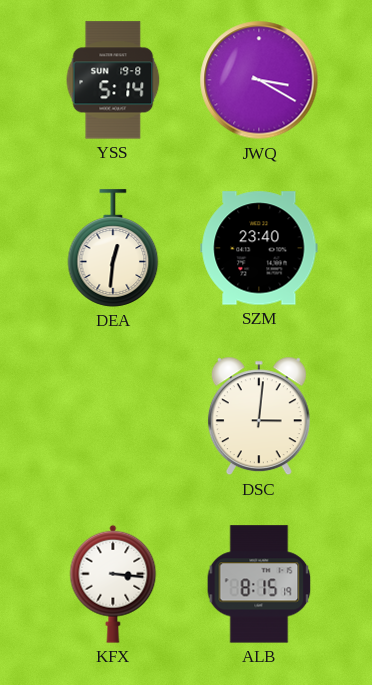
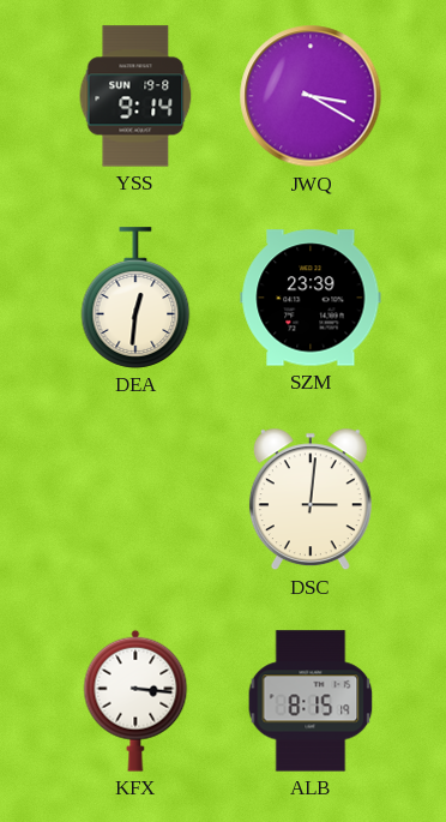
YSS: 5:14 -> 9:14 (135, 96)
SZM: 23:40 -> 23:39 (311, 298)
